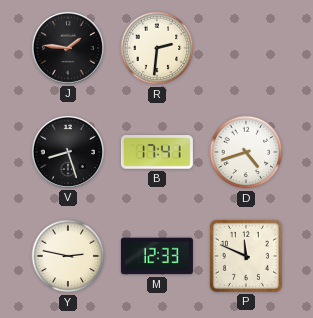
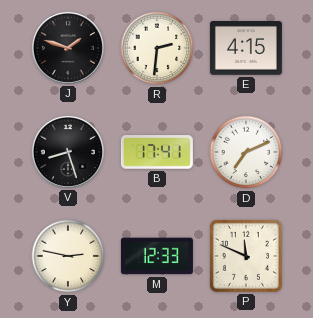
J: 1:46 -> 1:48 (68, 48)
E: none -> 4:15 (246, 49)
D: 4:42 -> 7:11 (246, 152)
